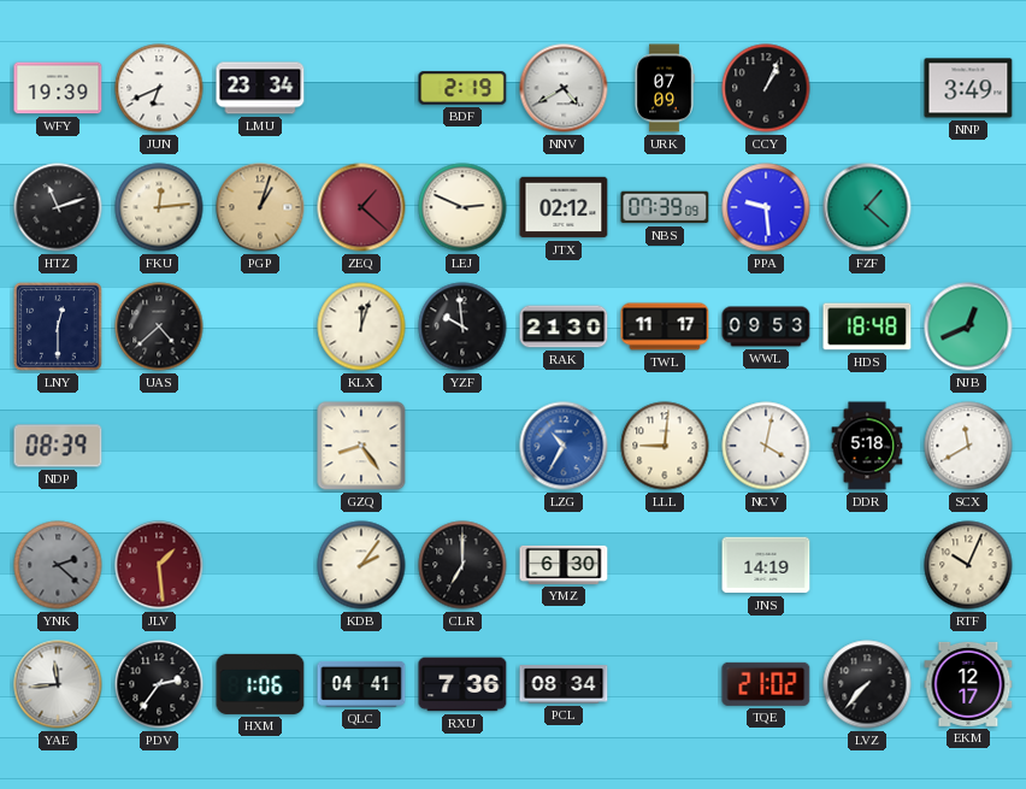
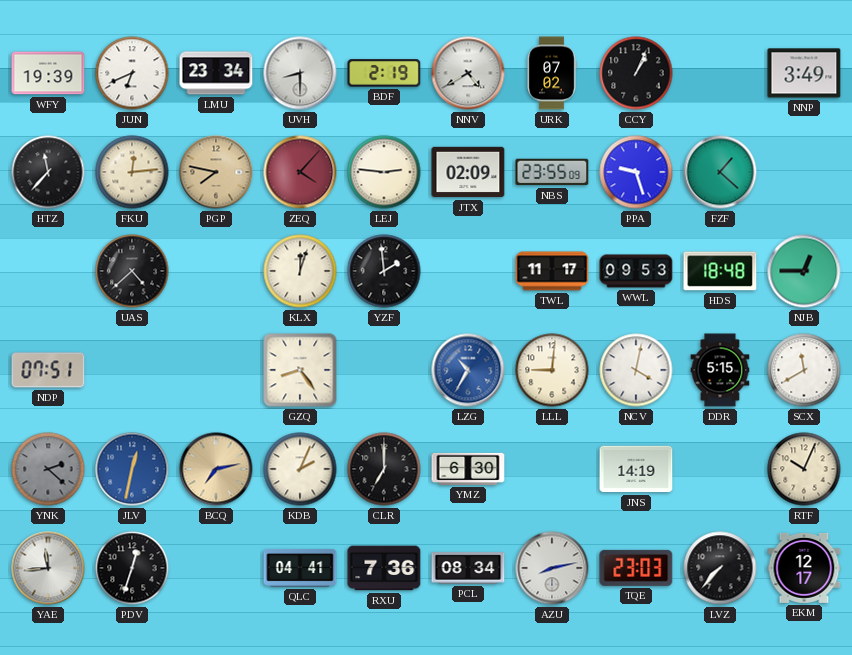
UVH: none -> 8:30 (300, 73)
URK: 07:09 -> 07:02 (552, 73)
HTZ: 11:12 -> 11:37 (48, 172)
PGP: 1:03 -> 7:47 (216, 172)
ZEQ: 1:22 -> 4:07 (300, 172)
LEJ: 2:49 -> 2:46 (384, 172)
JTX: 02:12 -> 02:09 (468, 172)
NBS: 07:39 -> 23:55 (552, 172)
PPA: 9:29 -> 9:27 (636, 172)
LNY: 12:30 -> none (58, 326)
YZF: 9:59 -> 1:59 (384, 271)
RAK: 21:30 -> none (564, 326)
NJB: 12:41 -> 12:45 (804, 271)
NDP: 08:39 -> 07:51 (48, 370)
DDR: 5:18 -> 5:15 (720, 370)
JLV: 1:29 -> 12:32 (132, 469)
JLV dial: burgundy -> blue (132, 469)
BCQ: none -> 7:13 (216, 469)
KDB: 2:06 -> 2:04 (300, 469)
PDV: 2:36 -> 12:33 (132, 568)
HXM: 1:06 -> none (260, 684)
AZU: none -> 8:13 (552, 568)
TQE: 21:02 -> 23:03 (636, 568)
